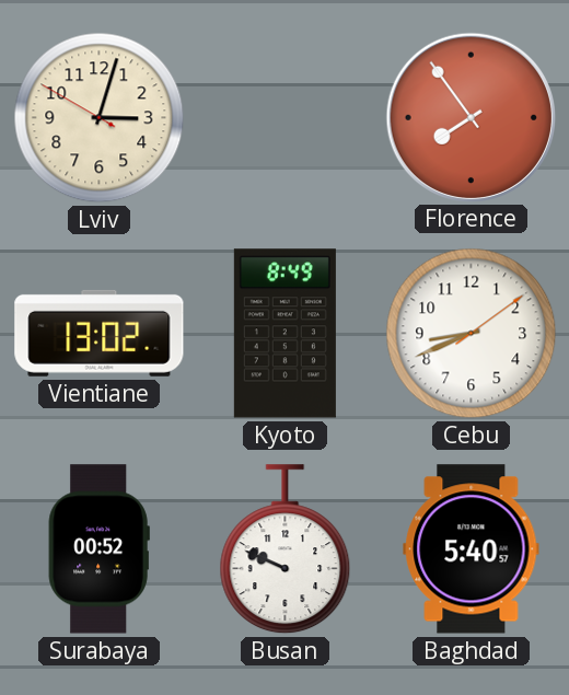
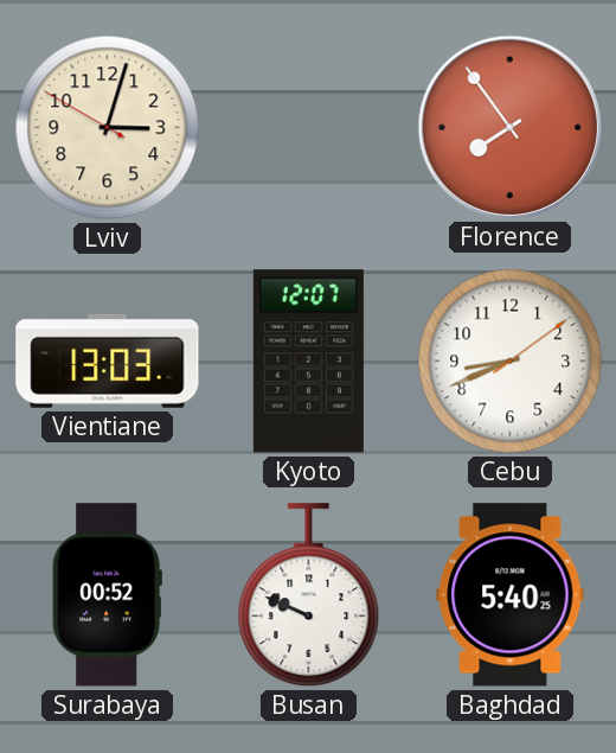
Vientiane: 13:02 -> 13:03 (108, 360)
Kyoto: 8:49 -> 12:07 (308, 362)
Baghdad: 5:40:57 -> 5:40:25 (511, 595)
